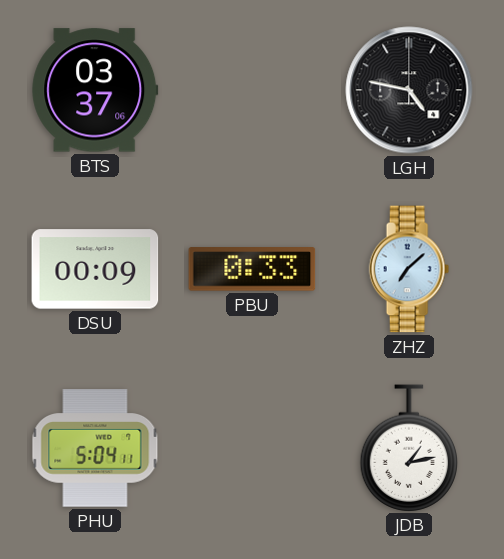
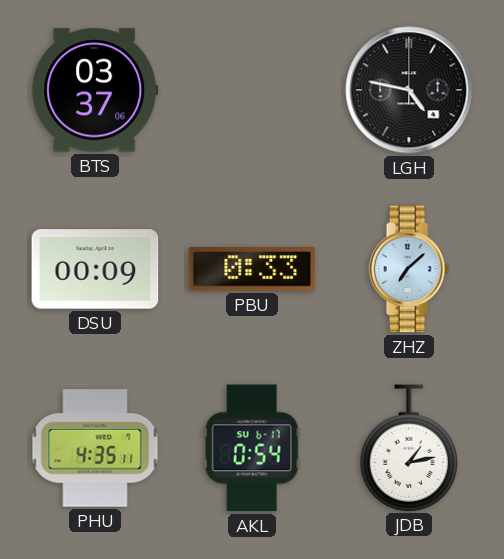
PHU: 5:04 -> 4:35 (95, 448)
AKL: none -> 0:54 (252, 448)
